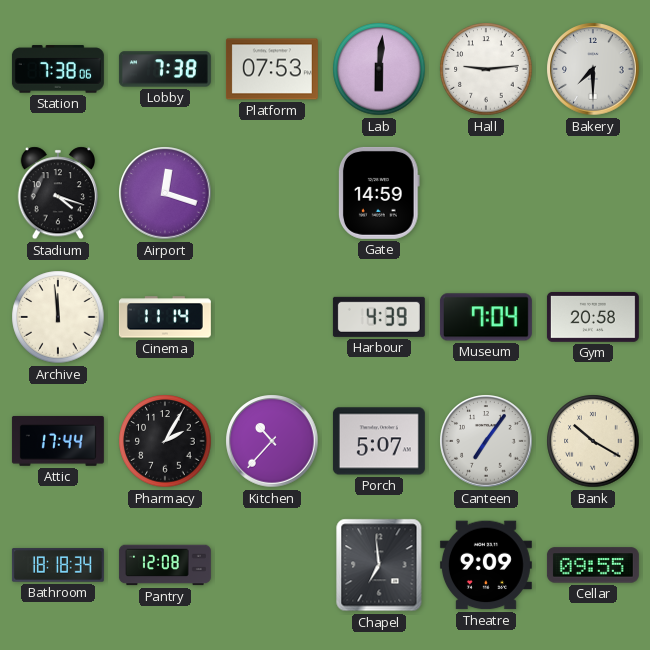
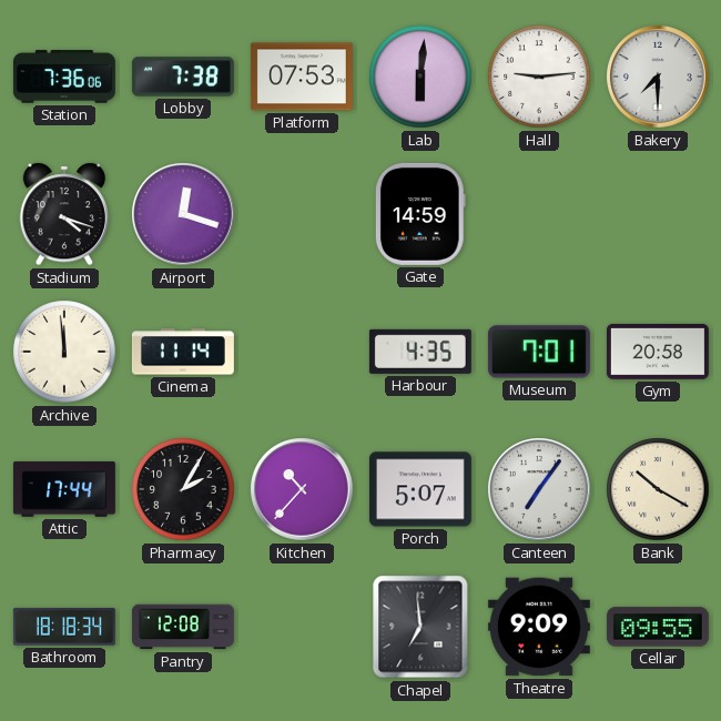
Station: 7:38 -> 7:36 (64, 77)
Harbour: 4:39 -> 4:35 (420, 352)
Museum: 7:04 -> 7:01 (539, 352)
